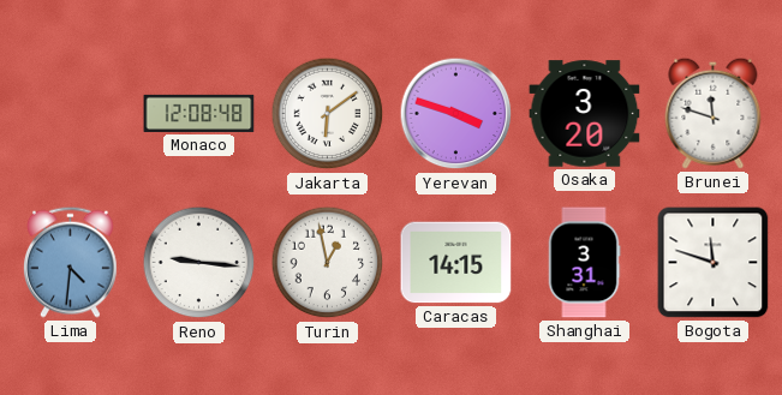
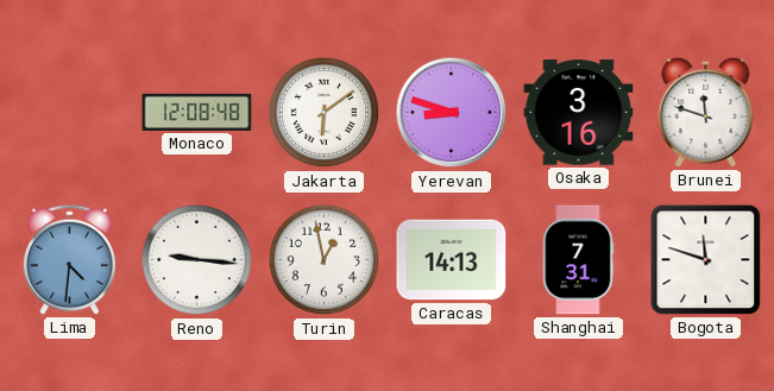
Yerevan: 3:48 -> 8:48 (452, 113)
Osaka: 3:20 -> 3:16 (579, 113)
Caracas: 14:15 -> 14:13 (452, 260)
Shanghai: 3:31 -> 7:31 (578, 260)
